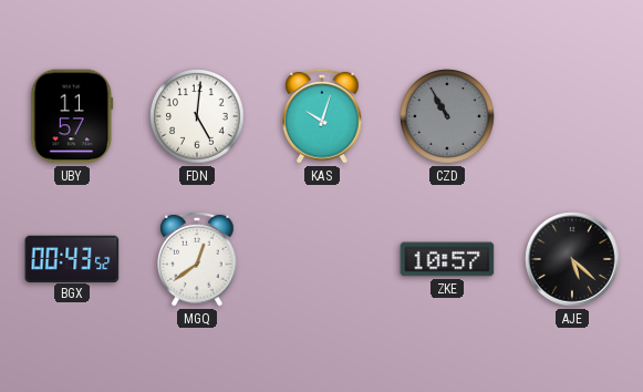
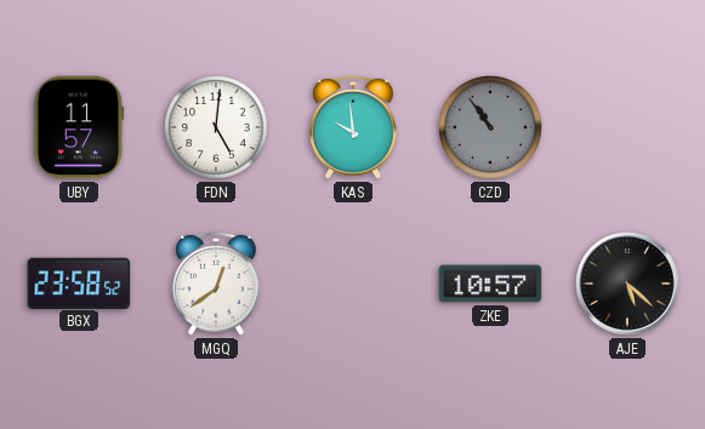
KAS: 10:03 -> 9:59 (354, 127)
CZD: 10:55 -> 10:54 (490, 127)
BGX: 00:43 -> 23:58 (79, 282)
